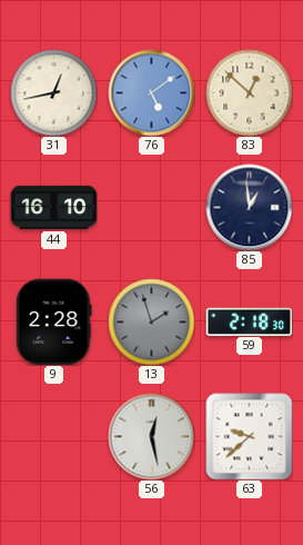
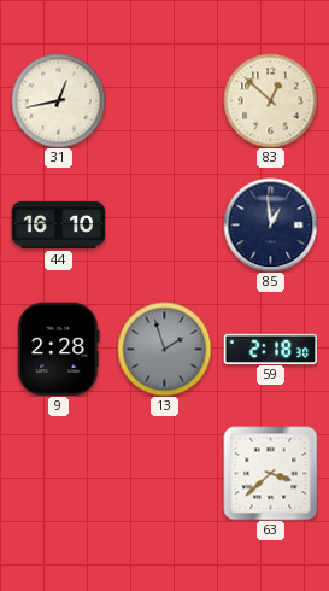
76: 5:09 -> none (151, 92)
56: 12:28 -> none (151, 436)
63: 9:38 -> 3:38 (270, 473)
